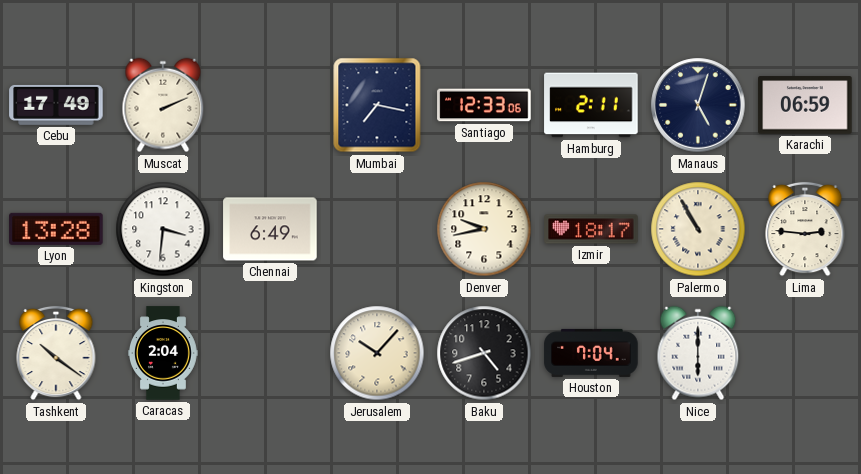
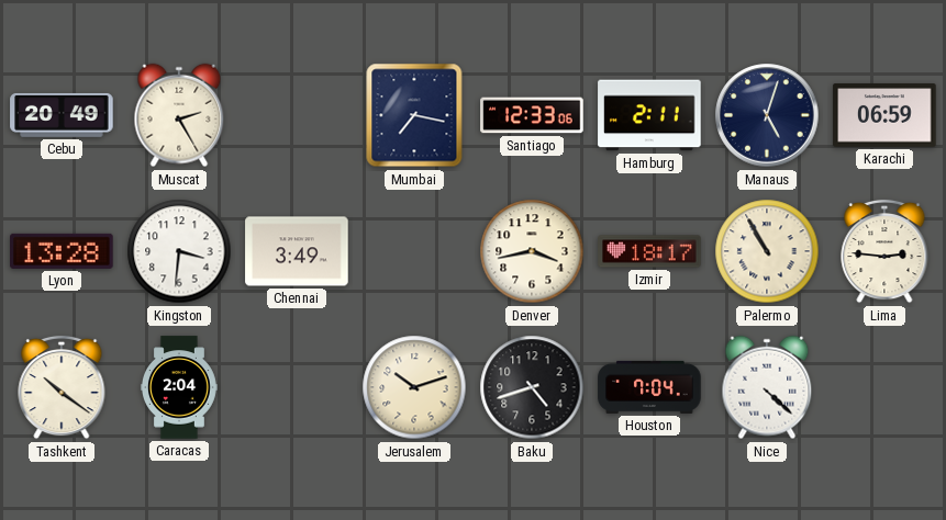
Cebu: 17:49 -> 20:49 (62, 115)
Muscat: 2:11 -> 2:25 (179, 115)
Chennai: 6:49 -> 3:49 (297, 251)
Denver: 9:43 -> 3:43 (532, 251)
Jerusalem: 10:07 -> 10:12 (414, 387)
Nice: 6:00 -> 4:22 (767, 387)
